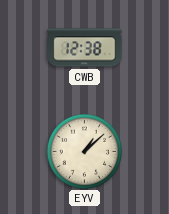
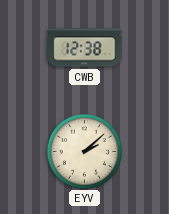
EYV: 1:08 -> 2:08 (84, 151)
